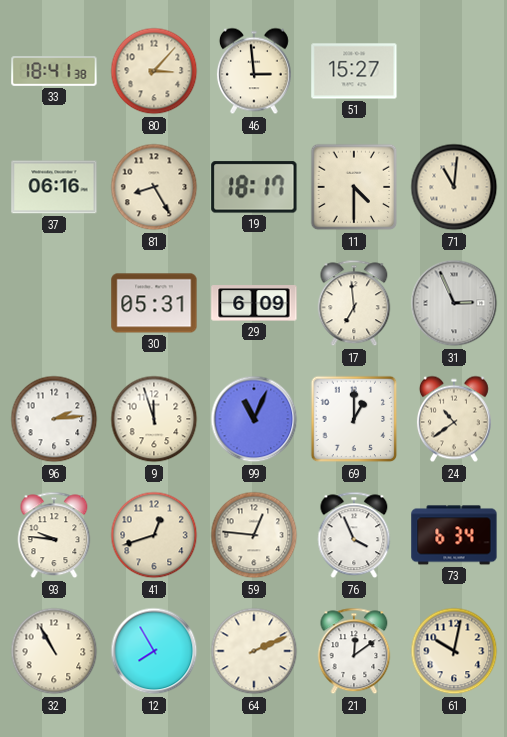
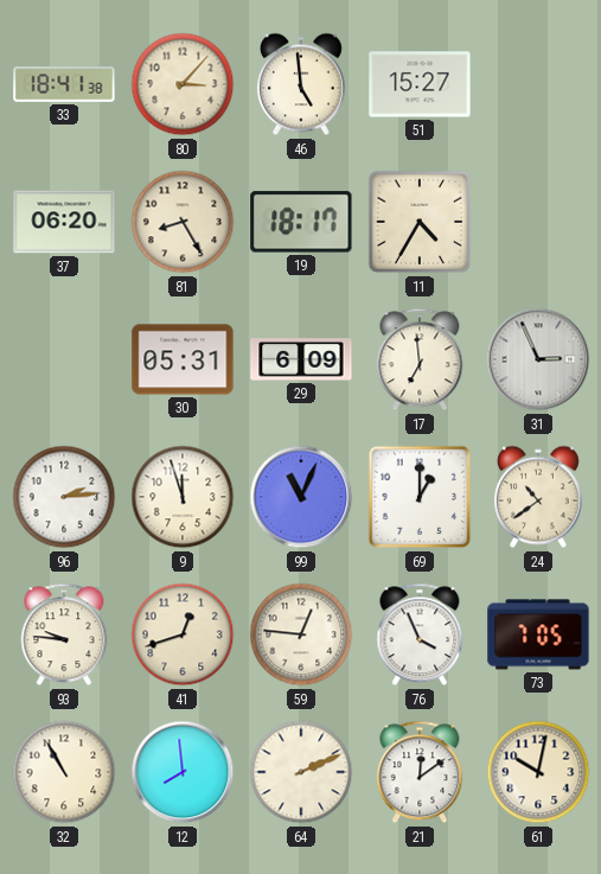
46: 2:59 -> 4:59 (301, 84)
37: 06:16 -> 06:20 (64, 222)
11: 4:30 -> 4:35 (420, 222)
71: 11:01 -> none (454, 187)
73: 6:34 -> 7:05 (538, 634)
12: 7:55 -> 7:59 (183, 772)
